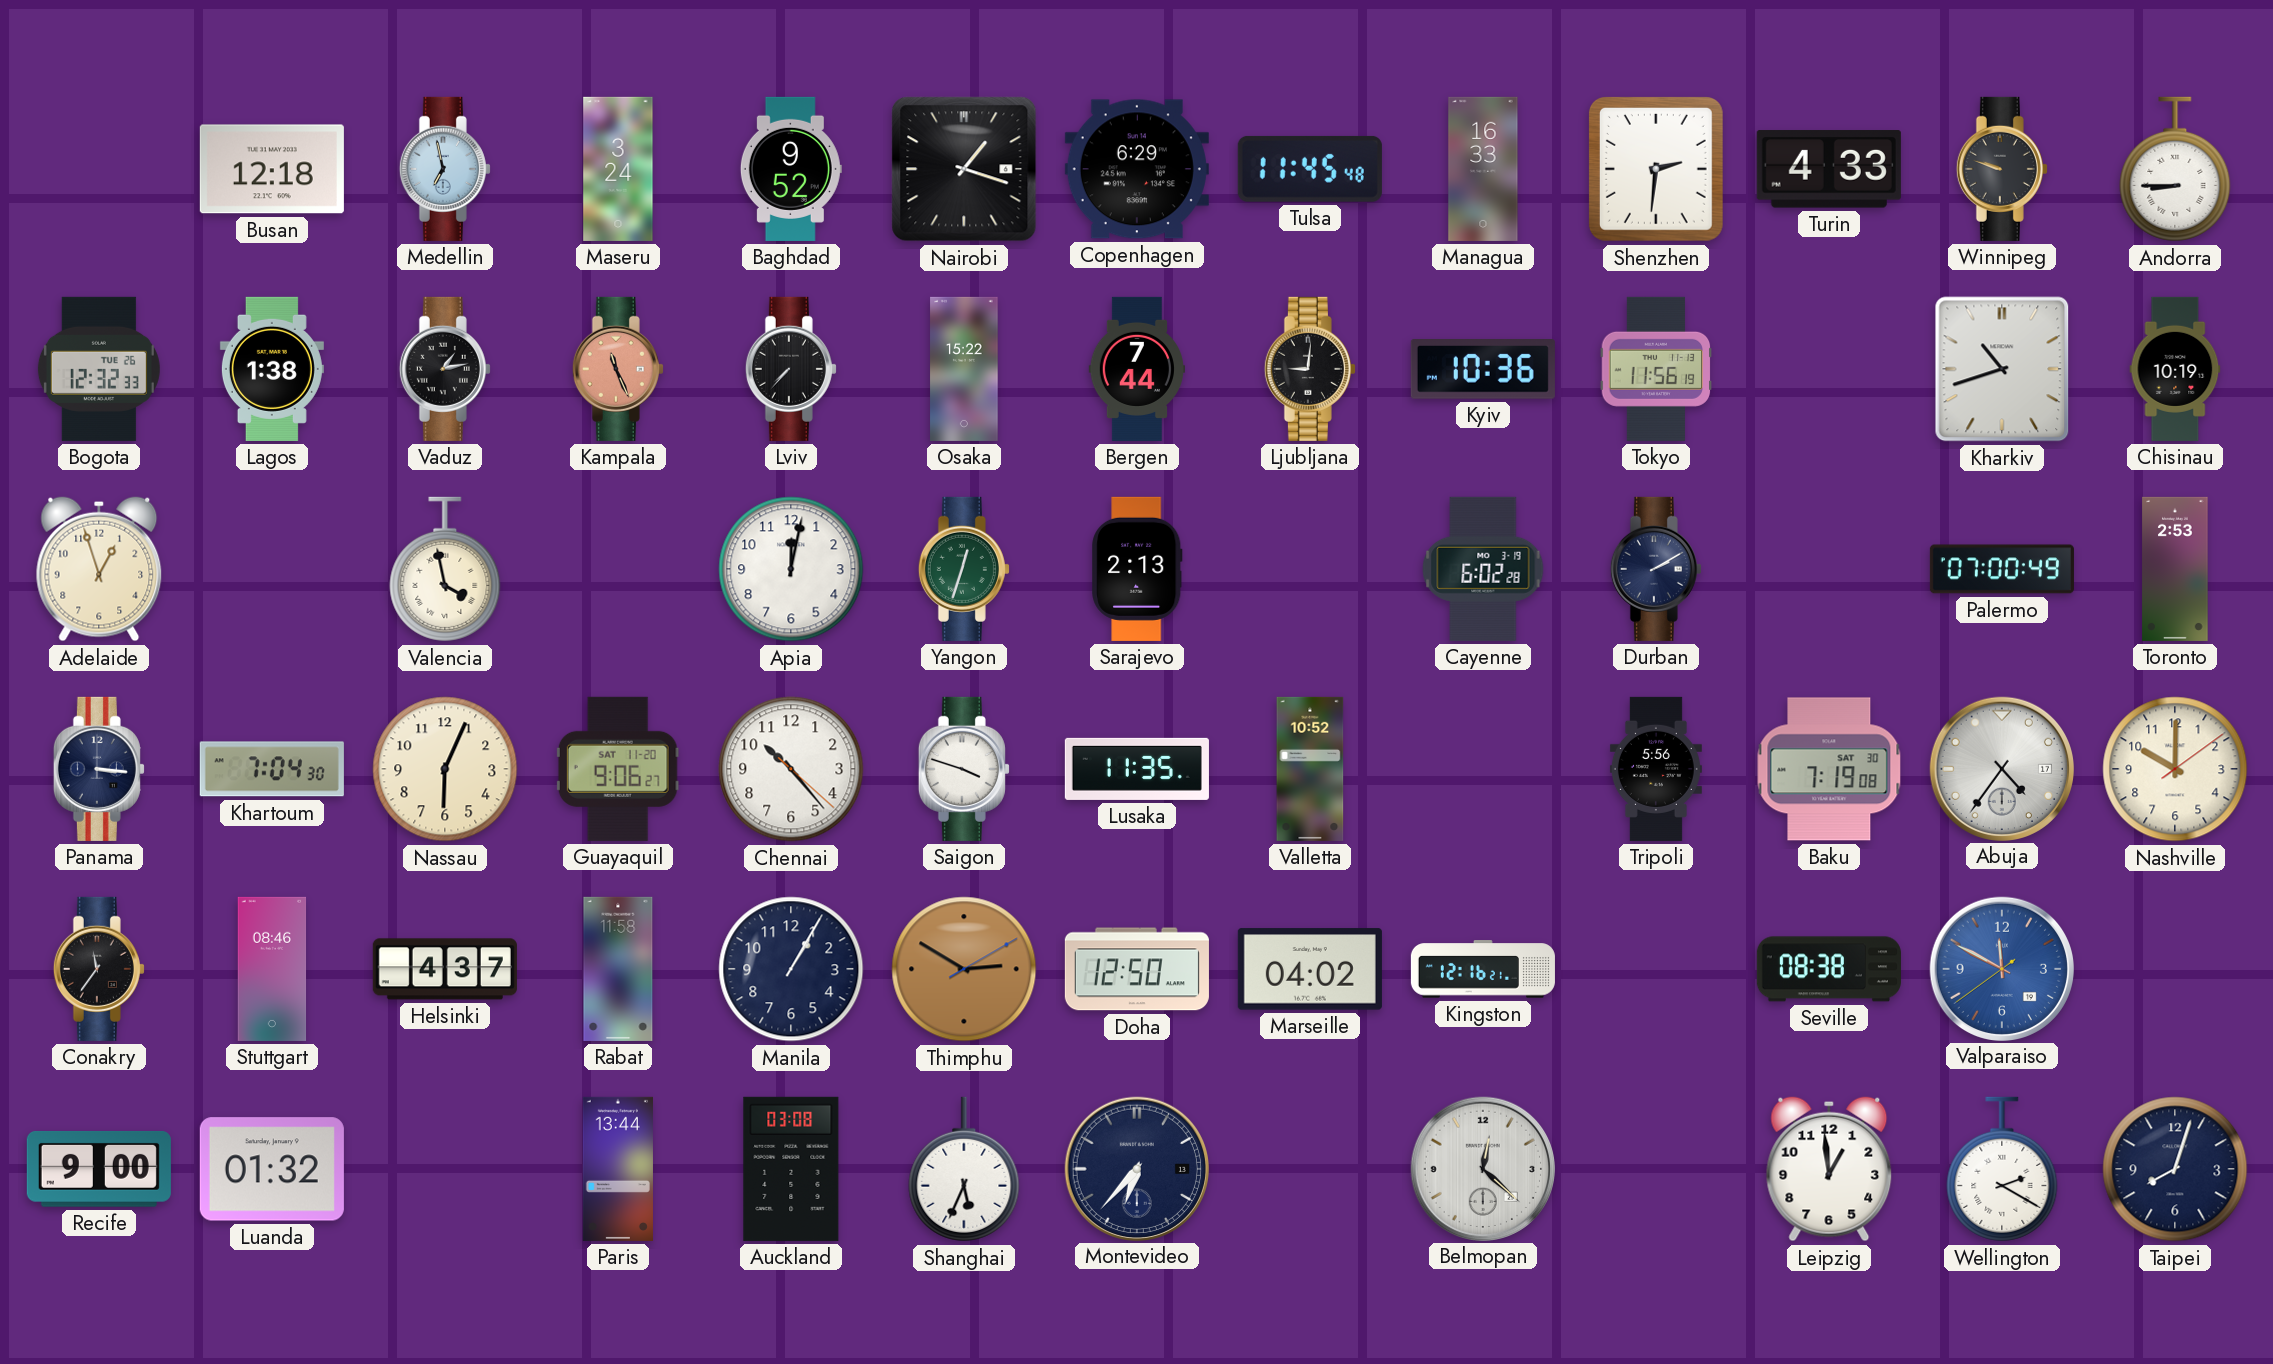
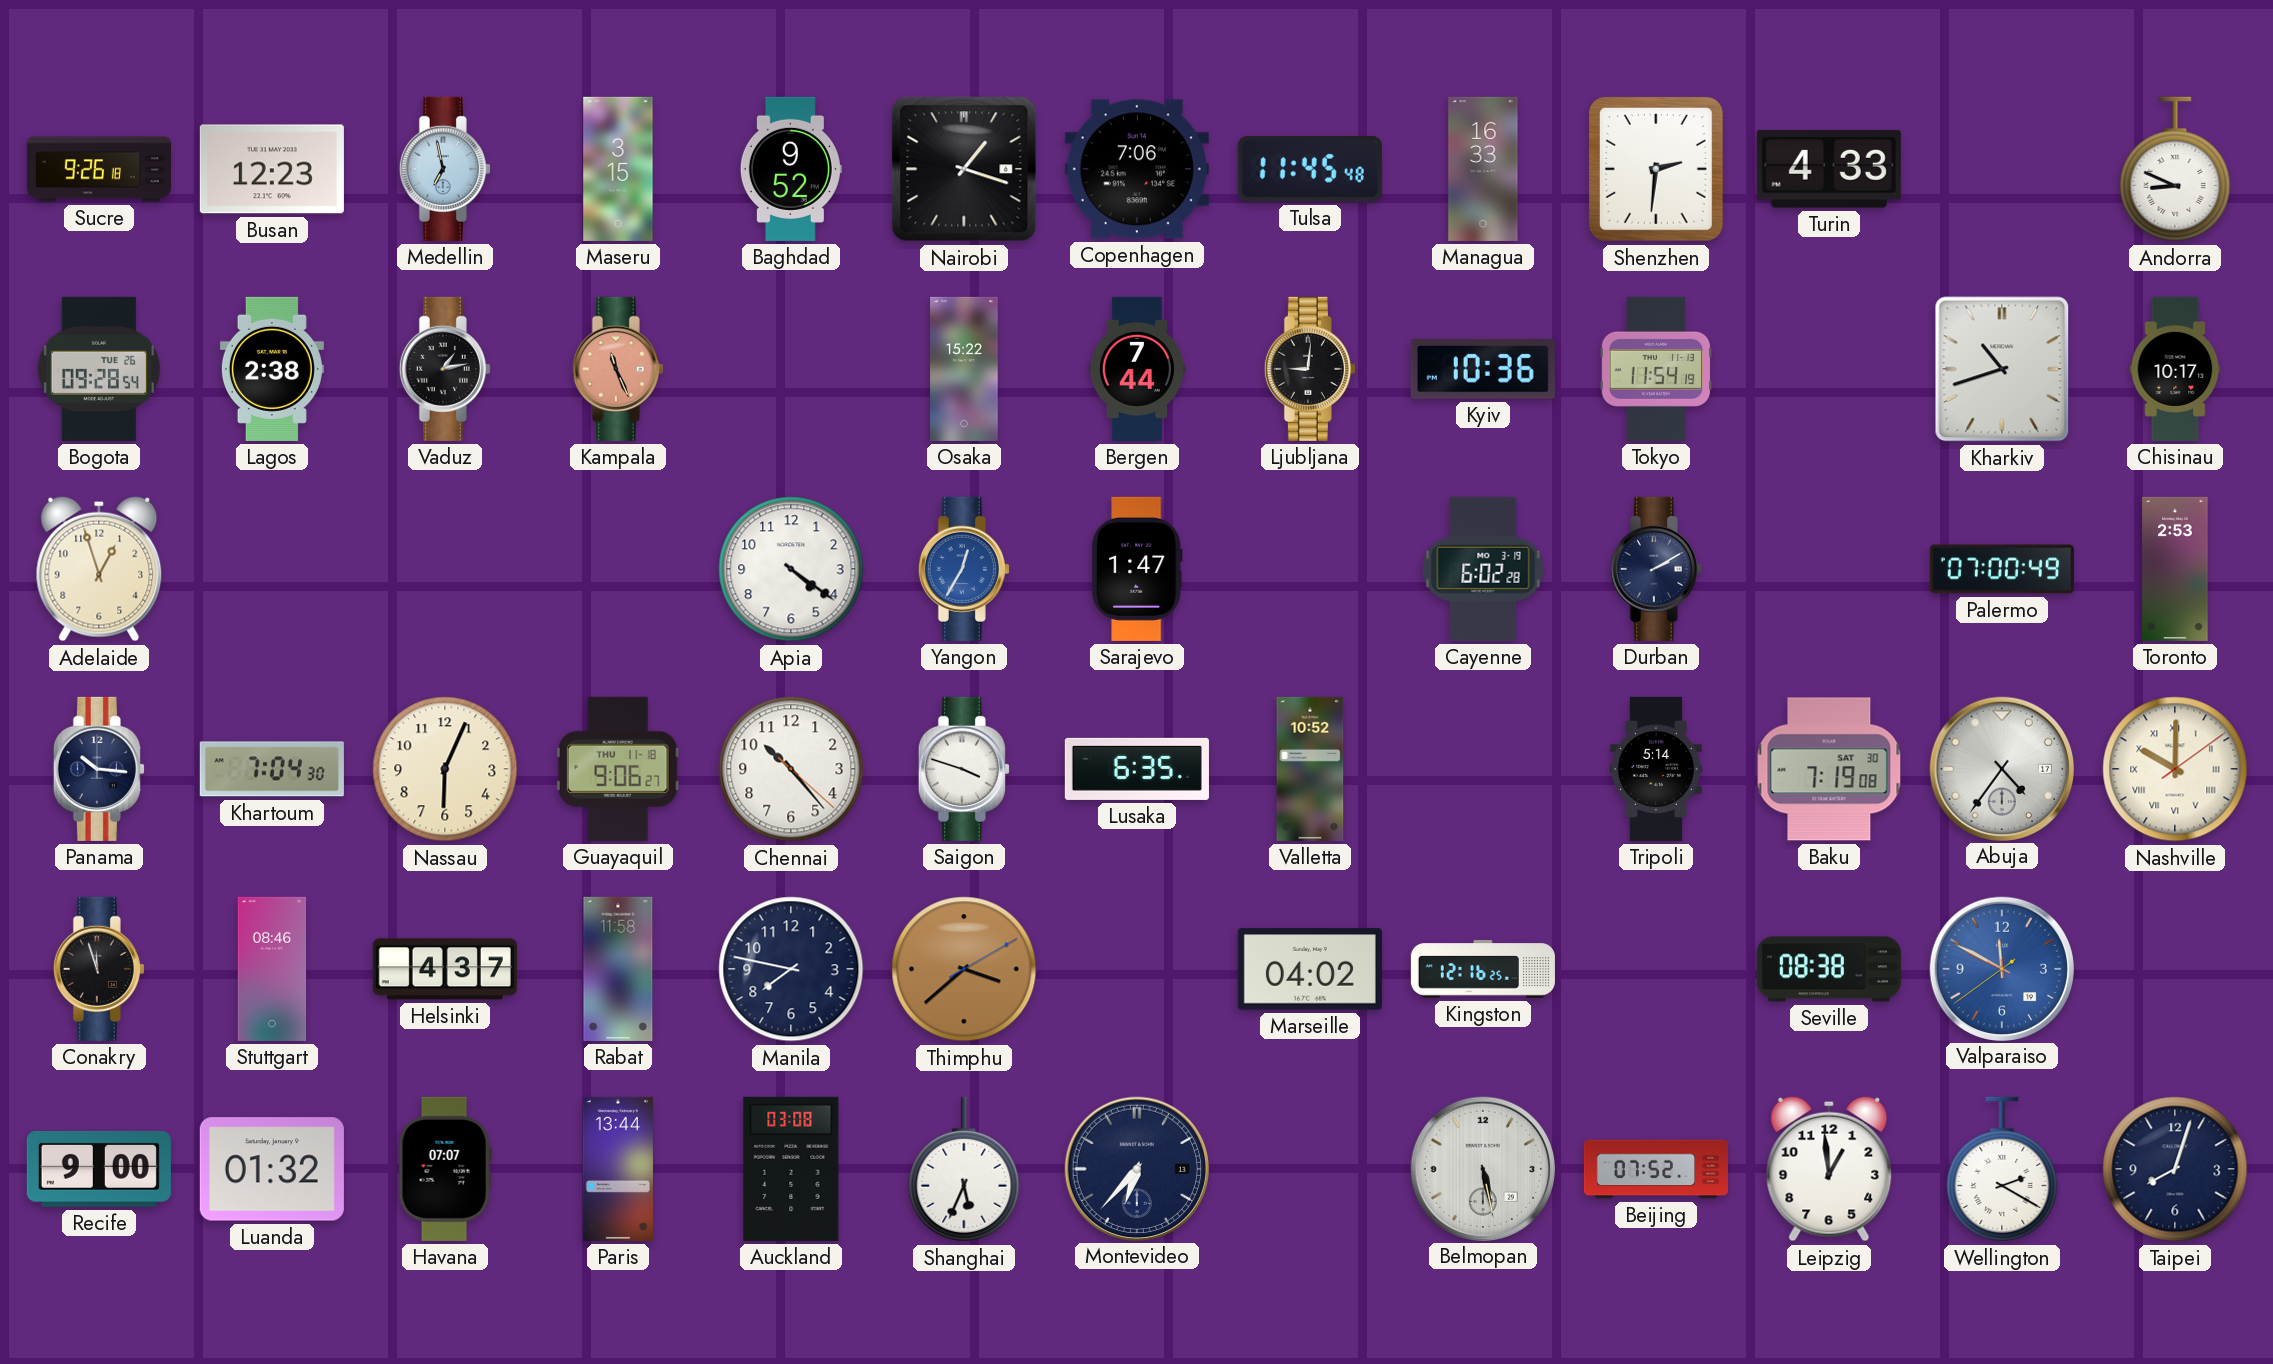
Sucre: none -> 9:26 (99, 169)
Busan: 12:18 -> 12:23 (272, 169)
Maseru: 3:24 -> 3:15 (618, 169)
Copenhagen: 6:29 -> 7:06 (1137, 169)
Winnipeg: 9:48 -> none (2002, 169)
Andorra: 8:45 -> 8:49 (2175, 169)
Bogota: 12:32 -> 09:28 (99, 369)
Lagos: 1:38 -> 2:38 (272, 369)
Lviv: 7:37 -> none (791, 369)
Tokyo: 11:56 -> 11:54 (1656, 369)
Chisinau: 10:19 -> 10:17 (2175, 369)
Valencia: 3:58 -> none (445, 569)
Apia: 12:02 -> 4:21 (791, 569)
Yangon: 12:33 -> 12:35 (964, 569)
Yangon dial: green -> blue (964, 569)
Sarajevo: 2:13 -> 1:47 (1137, 569)
Panama: 3:16 -> 10:16 (99, 769)
Guayaquil date: SAT 11-20 -> THU 11-18 (618, 769)
Lusaka: 11:35 -> 6:35 (1137, 769)
Tripoli: 5:56 -> 5:14 (1656, 769)
Nashville numerals: Arabic -> Roman (2175, 769)
Conakry: 11:36 -> 11:57 (99, 969)
Manila: 1:05 -> 7:47 (791, 969)
Thimphu: 2:50 -> 3:38 (964, 969)
Doha: 12:50 -> none (1137, 969)
Kingston: 12:16:21 -> 12:16:25 (1483, 969)
Havana: none -> 07:07 (445, 1169)
Belmopan: 12:22 -> 5:28 (1482, 1168)
Beijing: none -> 07:52 (1656, 1169)
